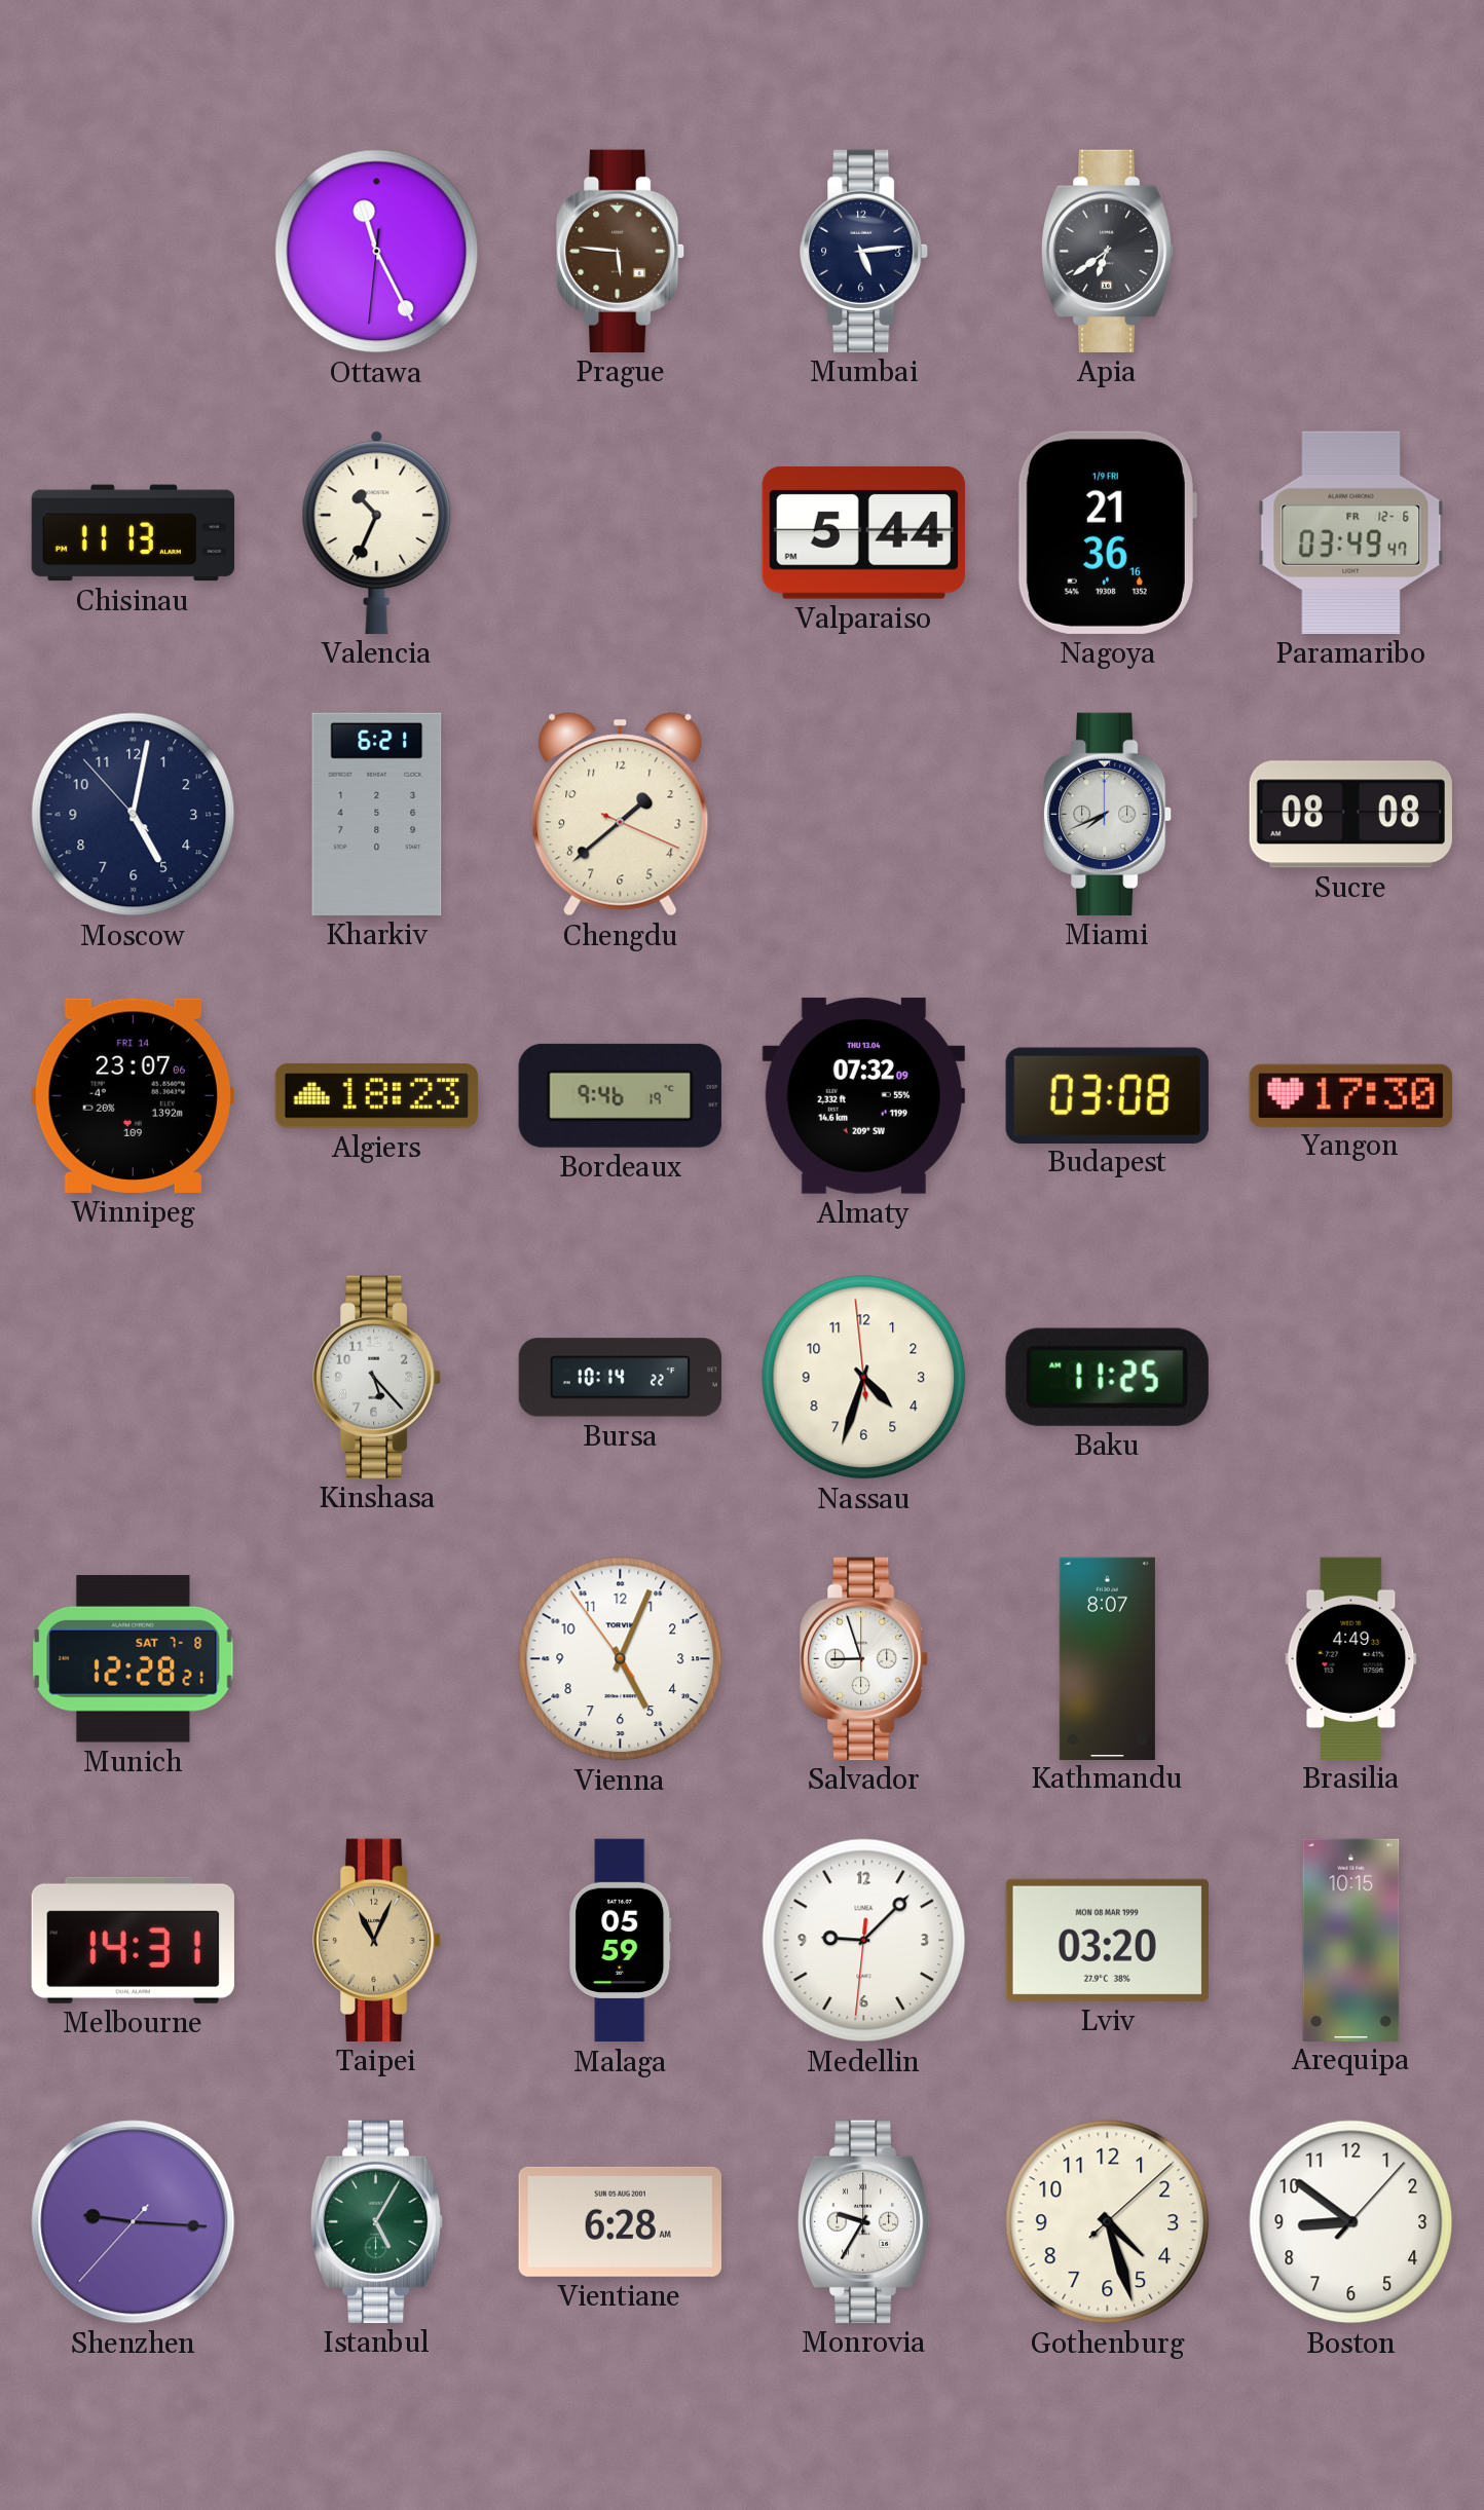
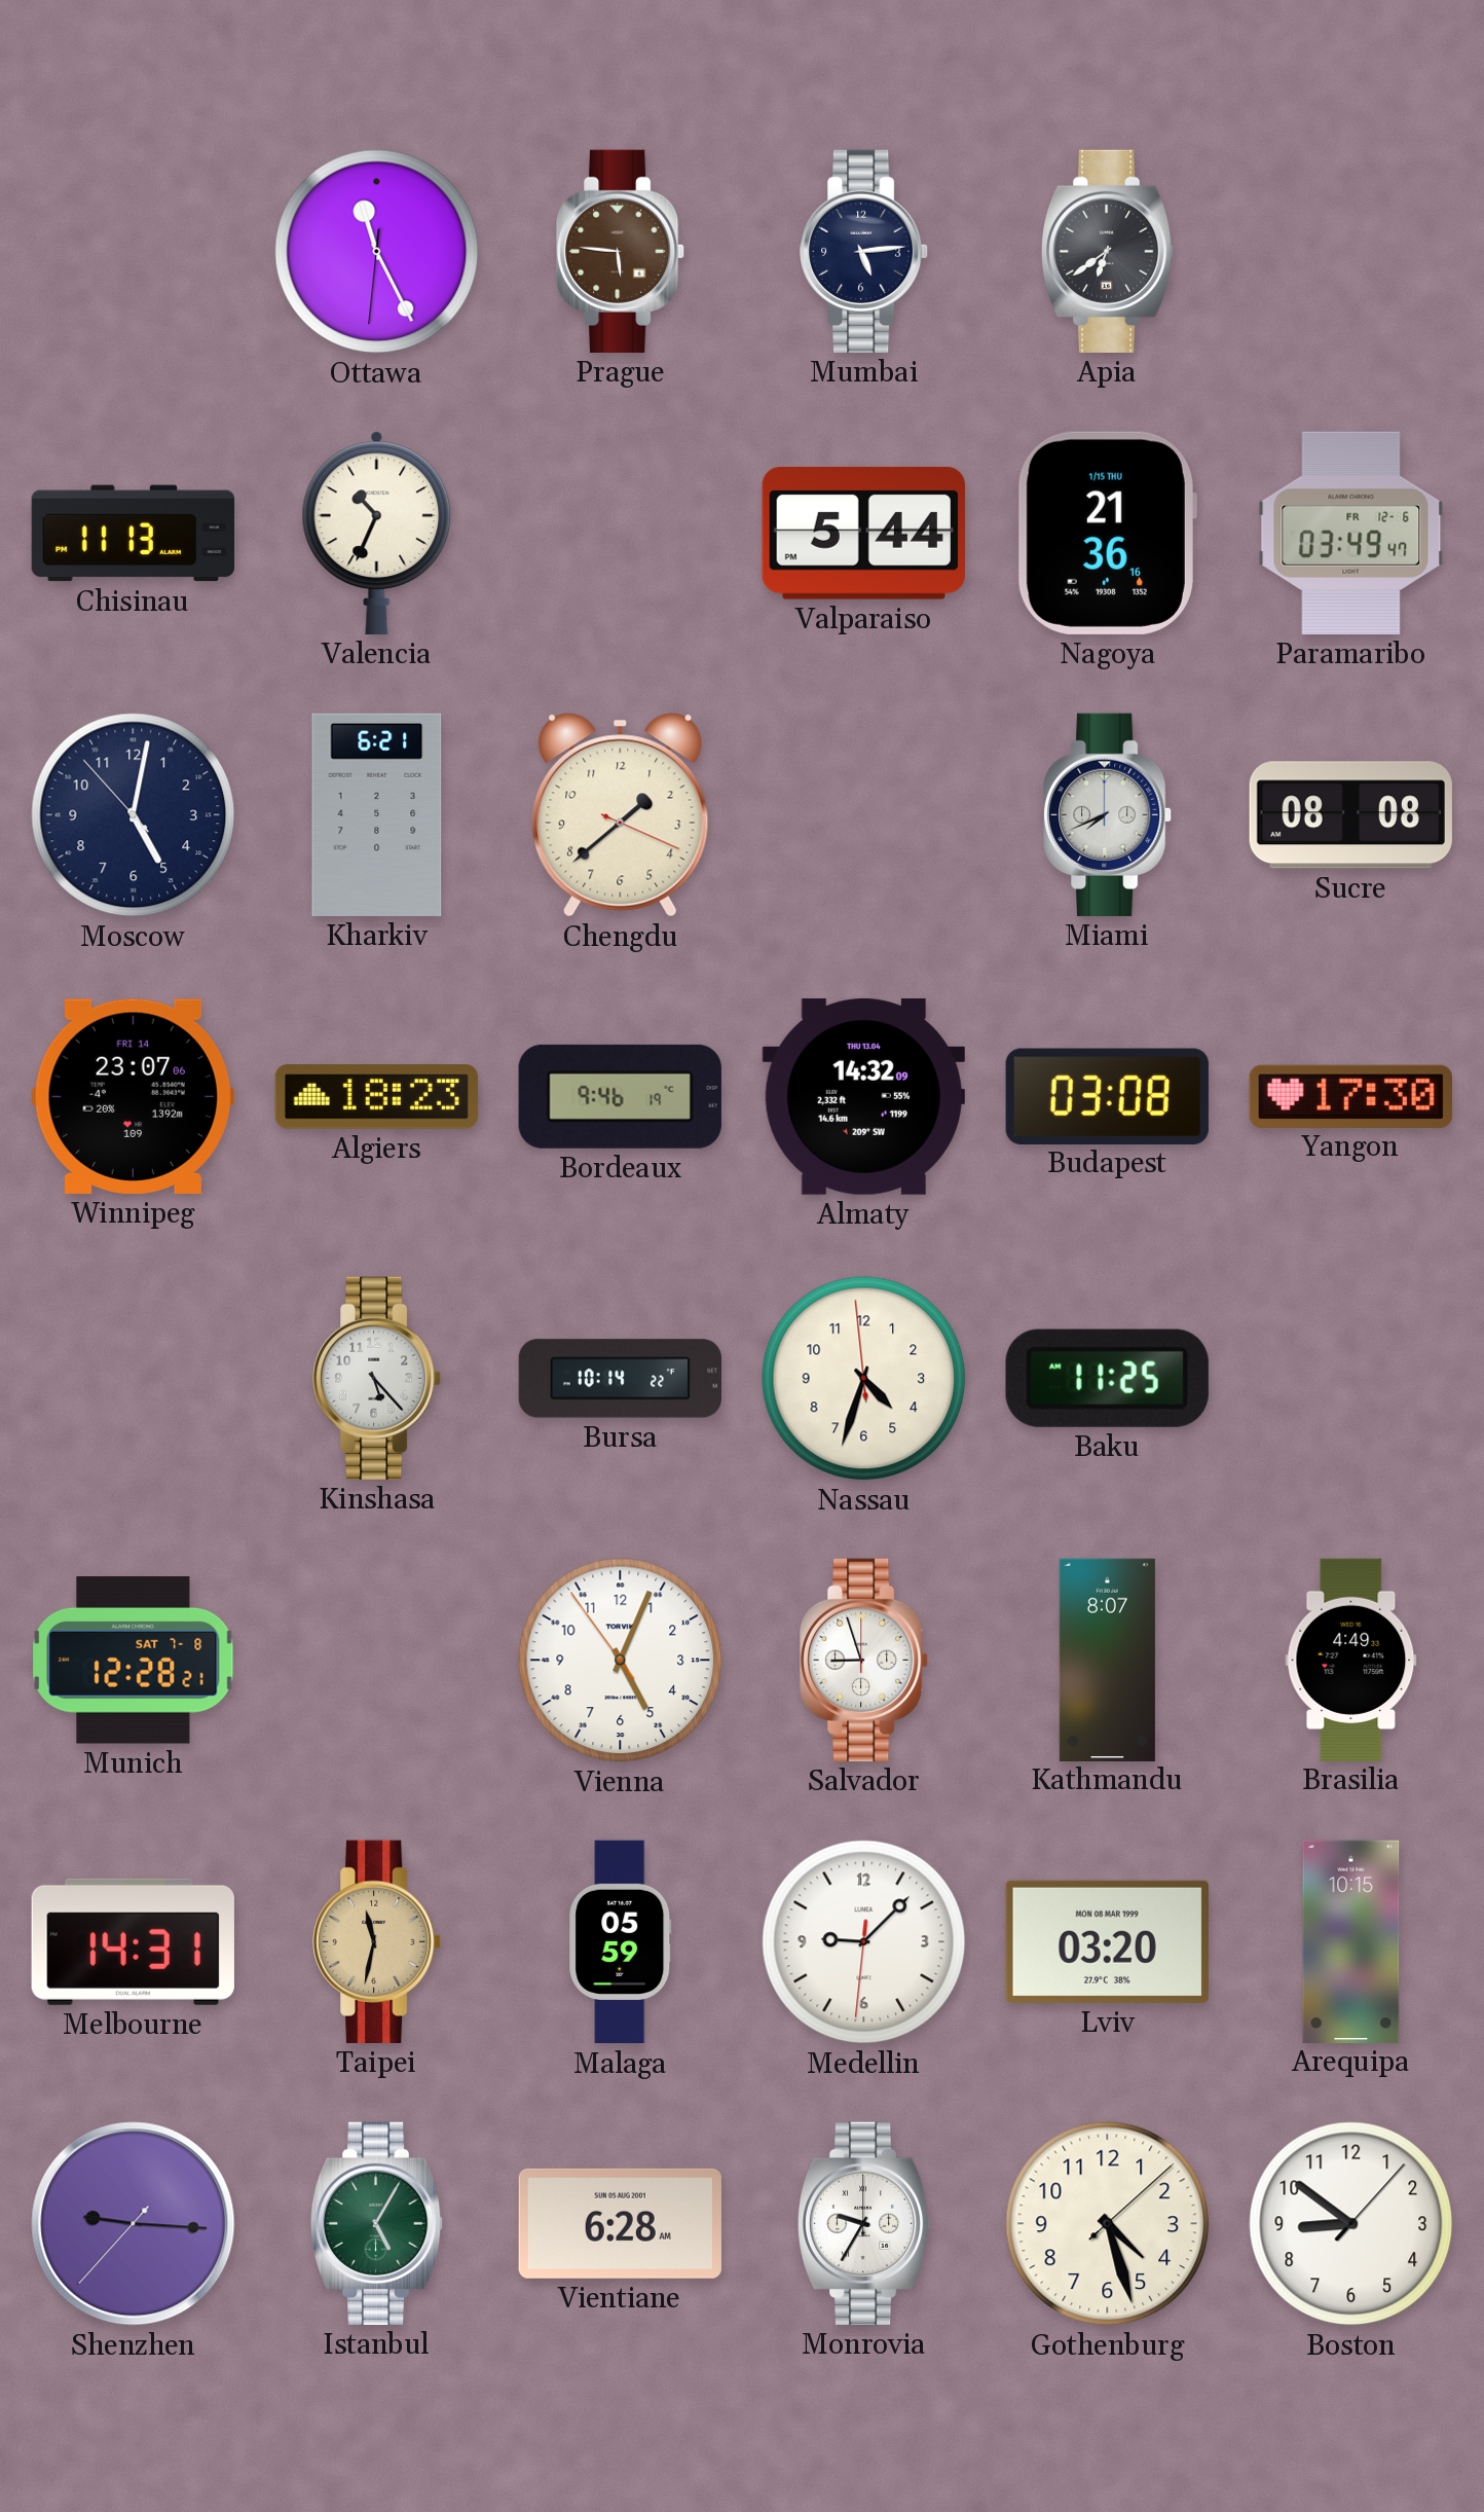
Nagoya date: 1/9 FRI -> 1/15 THU (1107, 533)
Almaty: 07:32 -> 14:32 (863, 1096)
Taipei: 11:04 -> 11:32 (378, 1941)
